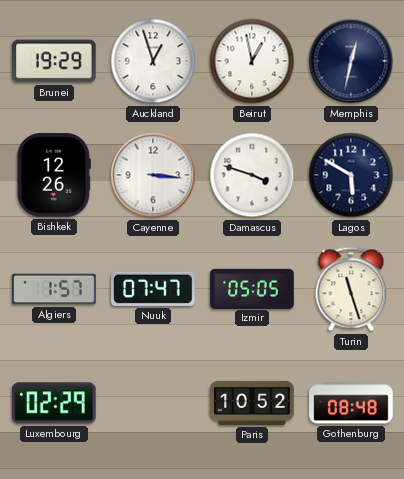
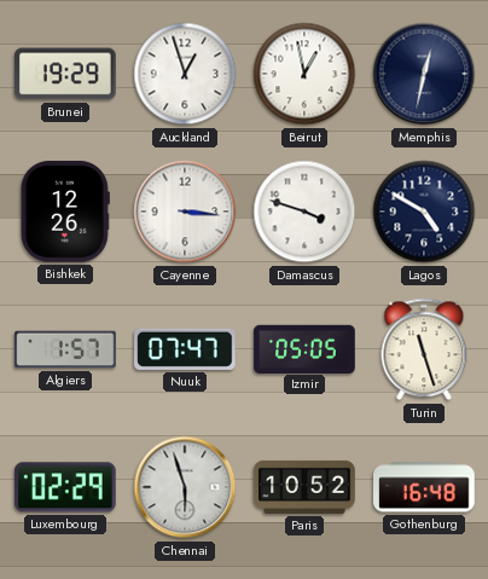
Lagos: 5:50 -> 4:50 (424, 212)
Chennai: none -> 5:57 (185, 487)
Gothenburg: 08:48 -> 16:48 (424, 487)
